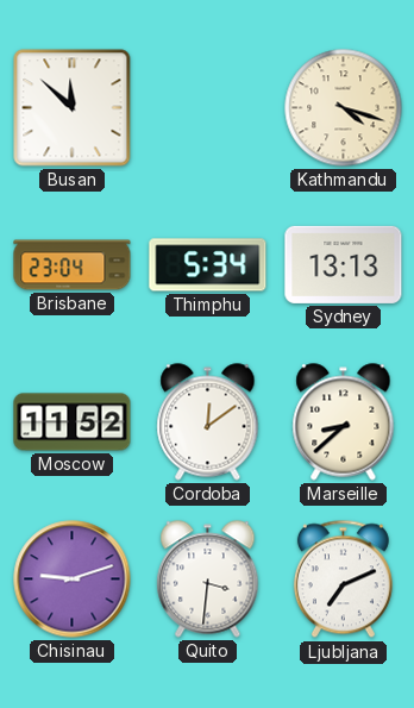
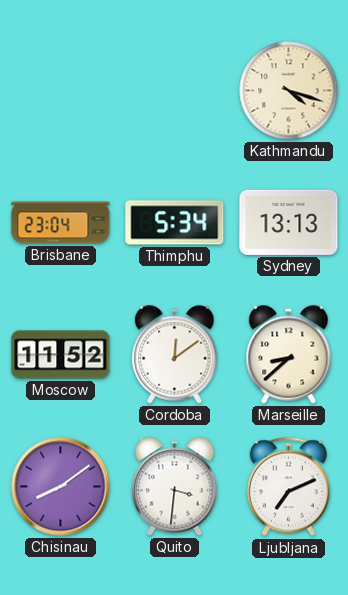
Busan: 11:52 -> none (73, 108)
Chisinau: 9:12 -> 8:09 (61, 487)
